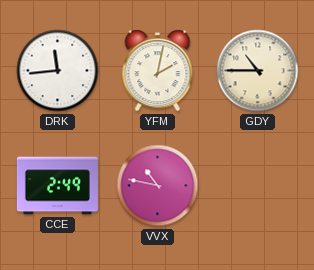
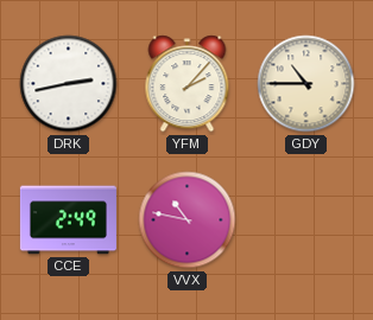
DRK: 11:44 -> 2:43 (69, 84)
YFM: 2:02 -> 2:07 (188, 84)
